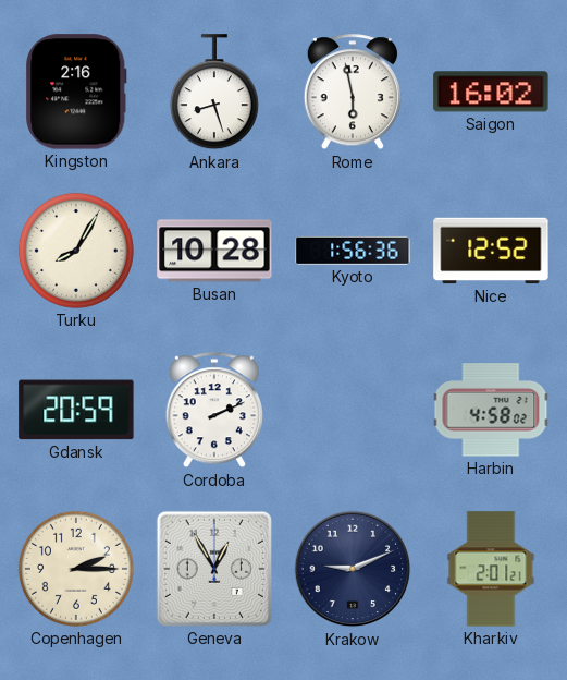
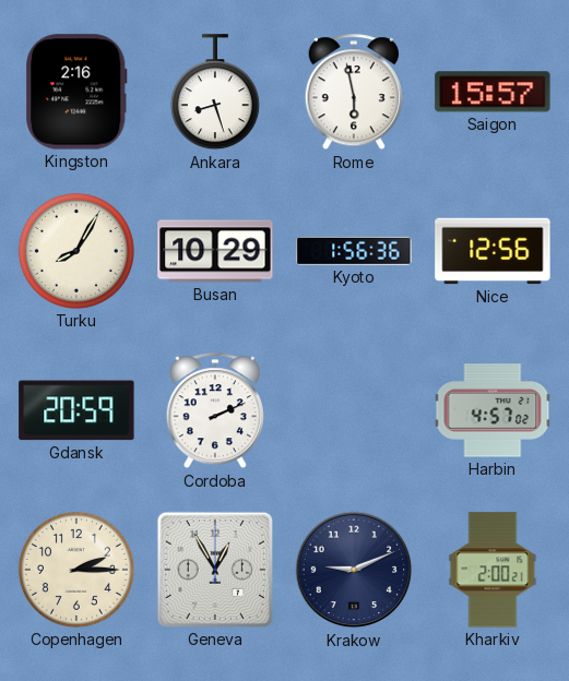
Saigon: 16:02 -> 15:57 (493, 92)
Busan: 10:28 -> 10:29 (215, 251)
Nice: 12:52 -> 12:56 (493, 251)
Harbin: 4:58 -> 4:57 (493, 410)
Kharkiv: 2:01 -> 2:00 (493, 570)
